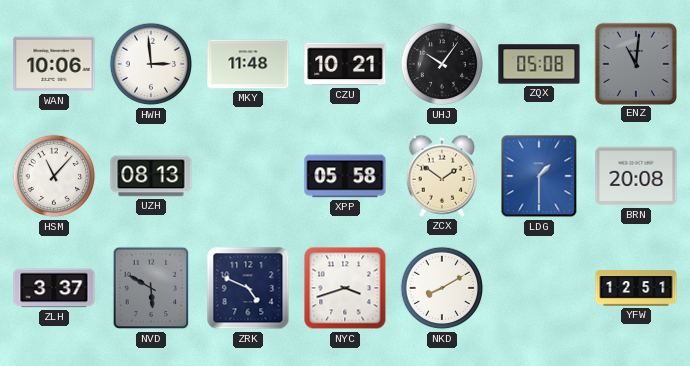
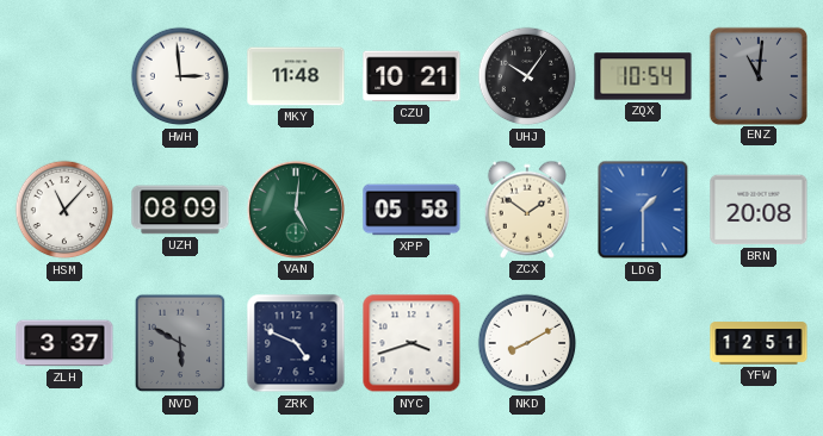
WAN: 10:06 -> none (54, 64)
ZQX: 05:08 -> 10:54 (643, 76)
UZH: 08:13 -> 08:09 (180, 210)
VAN: none -> 5:01 (296, 210)
